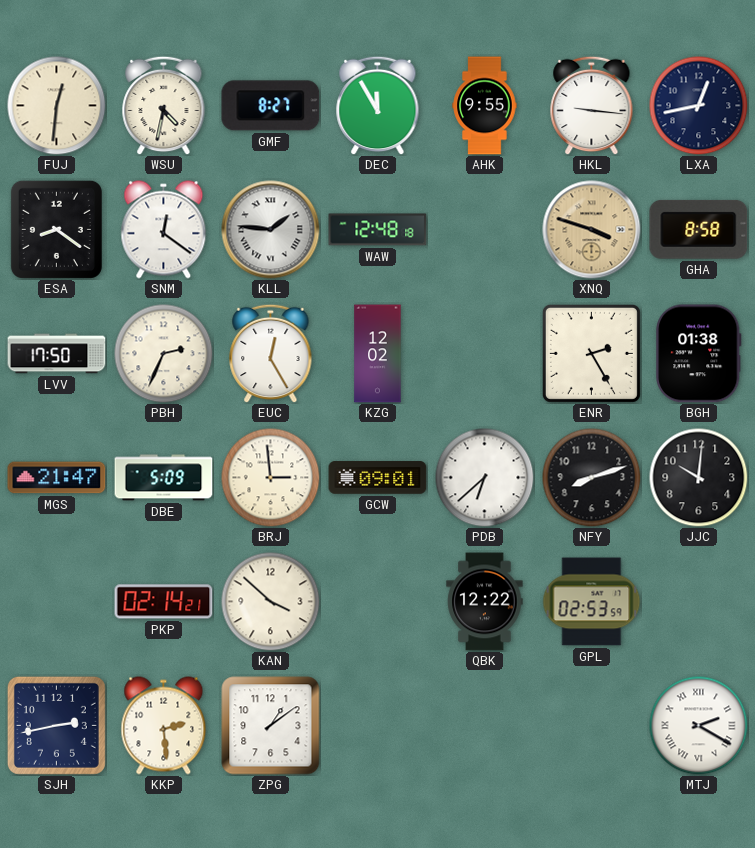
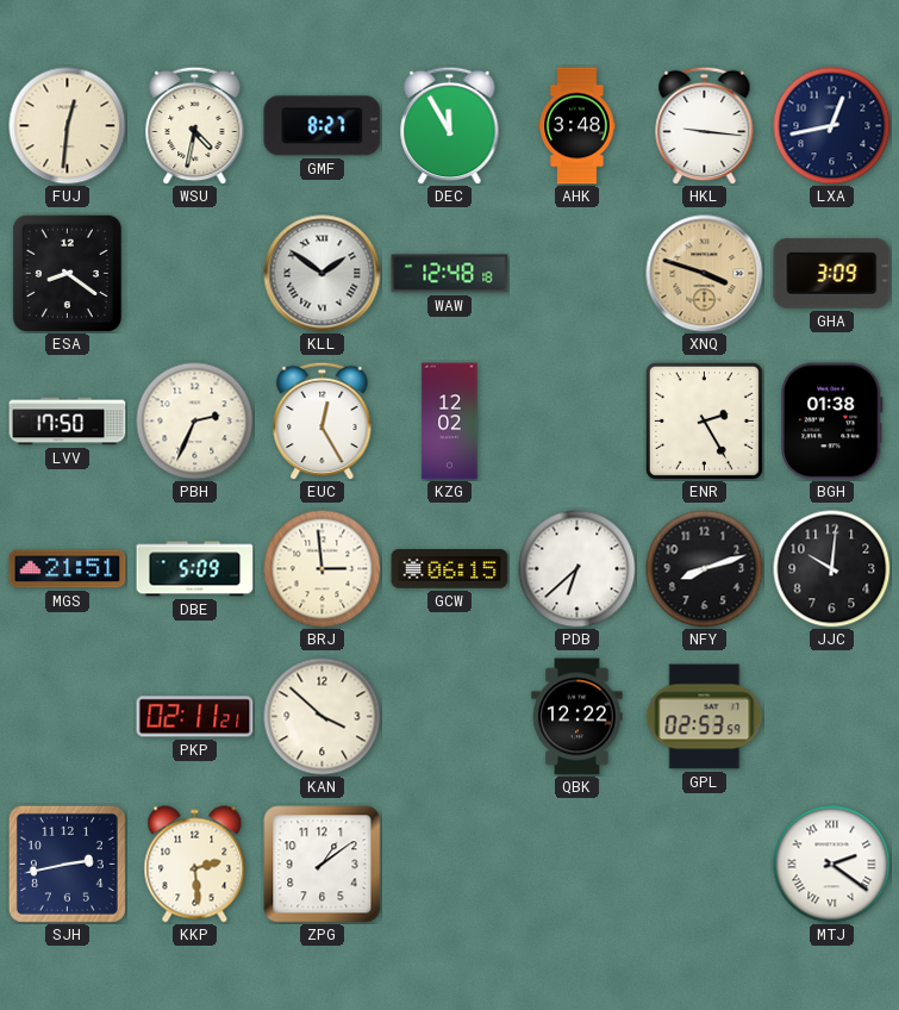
AHK: 9:55 -> 3:48 (578, 126)
SNM: 12:21 -> none (164, 230)
KLL: 1:46 -> 1:51 (323, 274)
GHA: 8:58 -> 3:09 (832, 273)
MGS: 21:47 -> 21:51 (68, 569)
GCW: 09:01 -> 06:15 (450, 569)
PKP: 02:14 -> 02:11 (195, 717)
MTJ: 2:20 -> 2:21 (832, 865)
